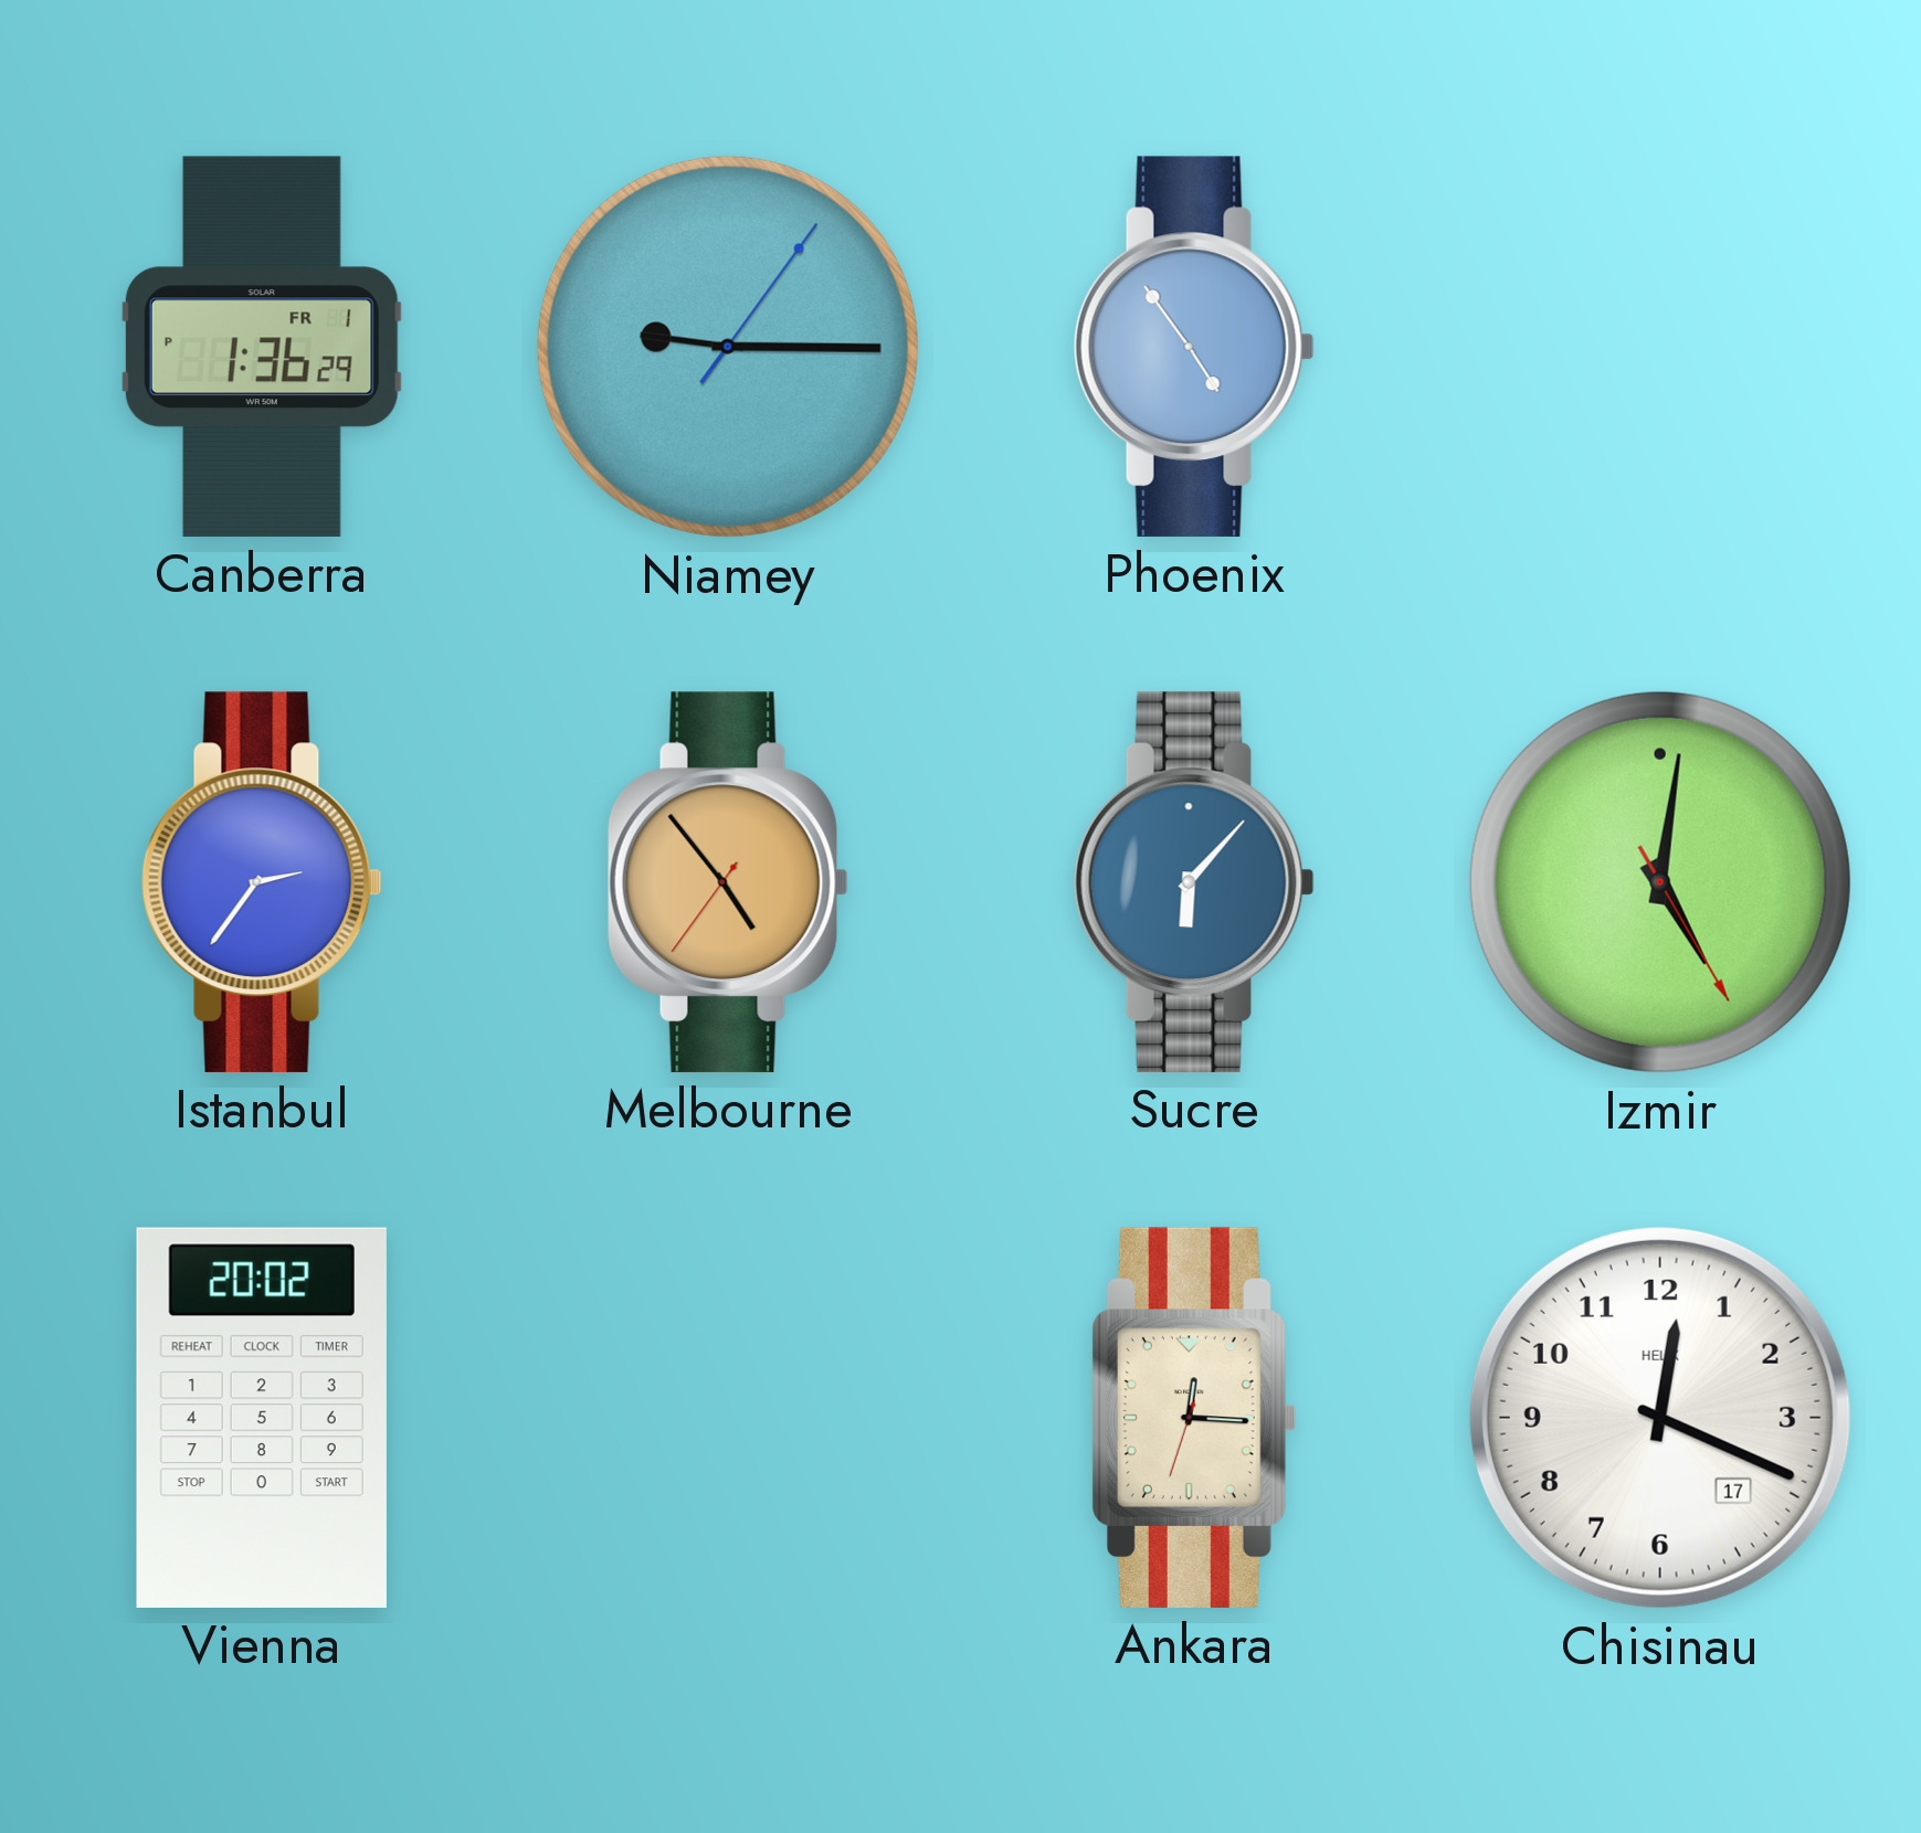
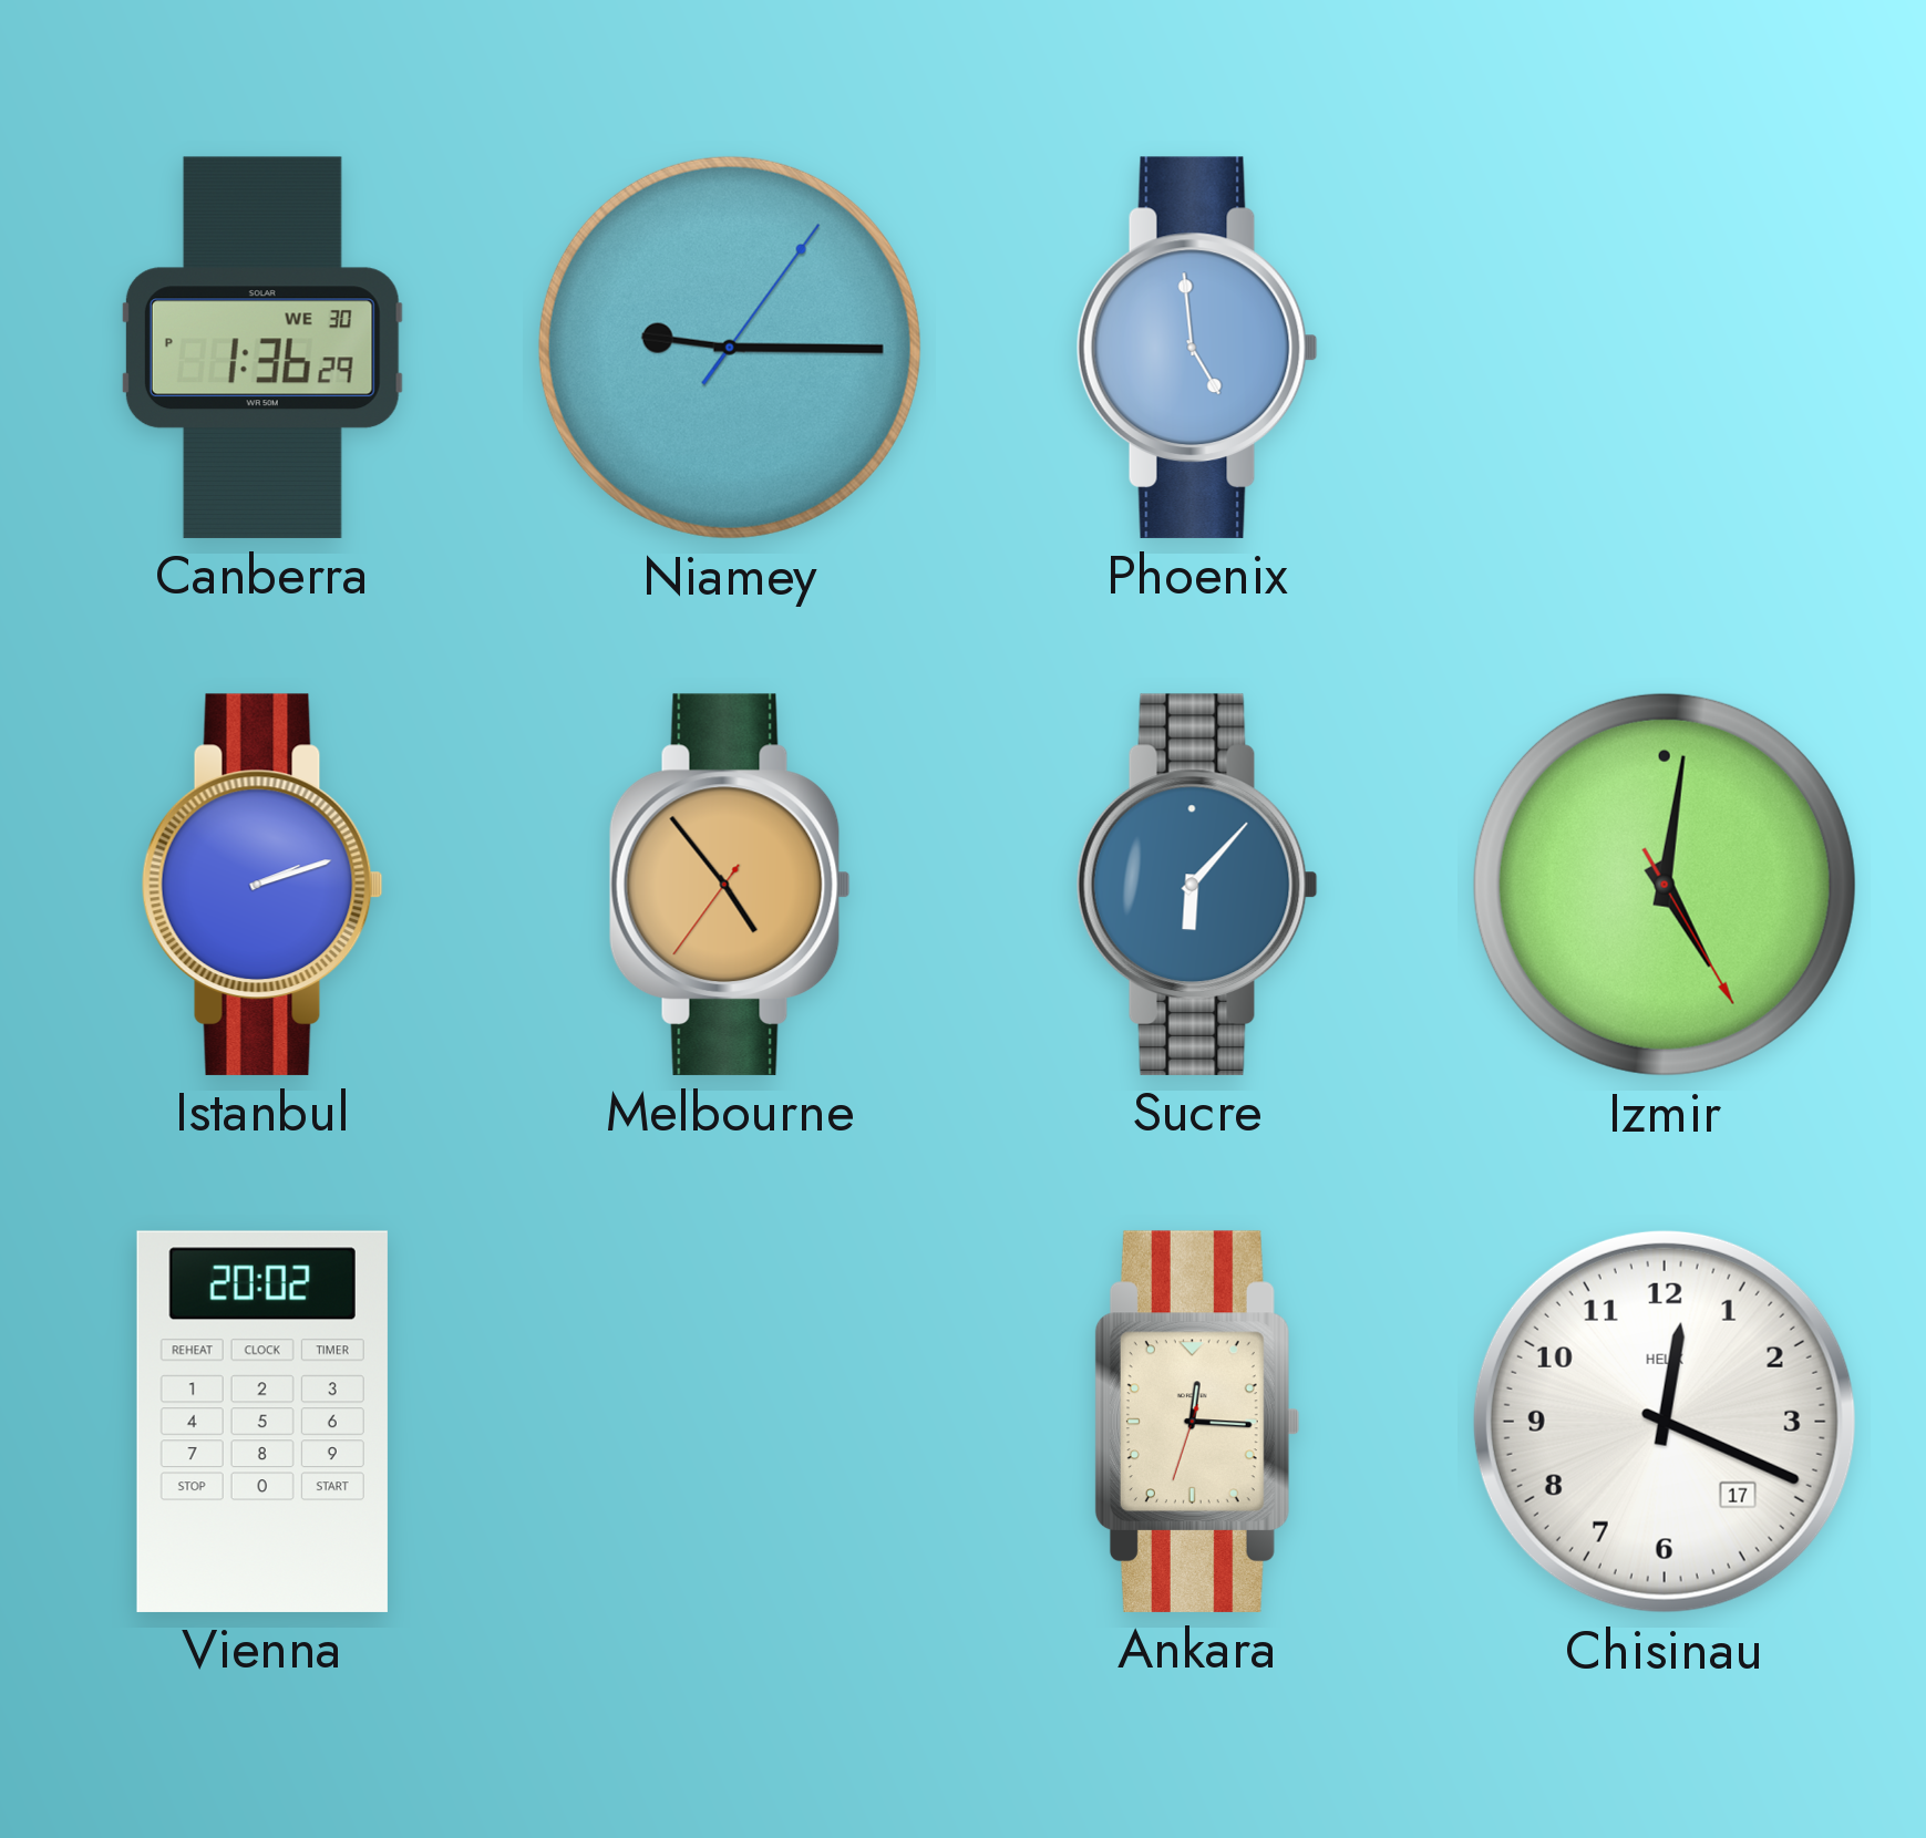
Canberra date: FR 1 -> WE 30 (262, 348)
Phoenix: 4:54 -> 4:59 (1197, 348)
Istanbul: 2:36 -> 2:12 (262, 885)
